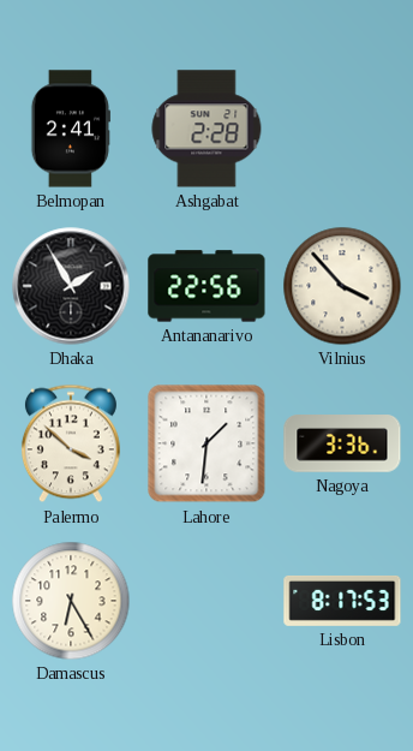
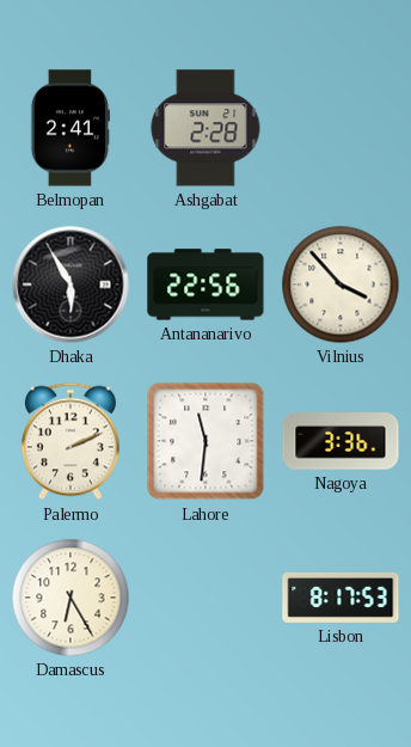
Dhaka: 1:55 -> 5:55 (70, 284)
Palermo: 3:52 -> 2:11 (70, 441)
Lahore: 1:31 -> 11:31 (205, 441)
